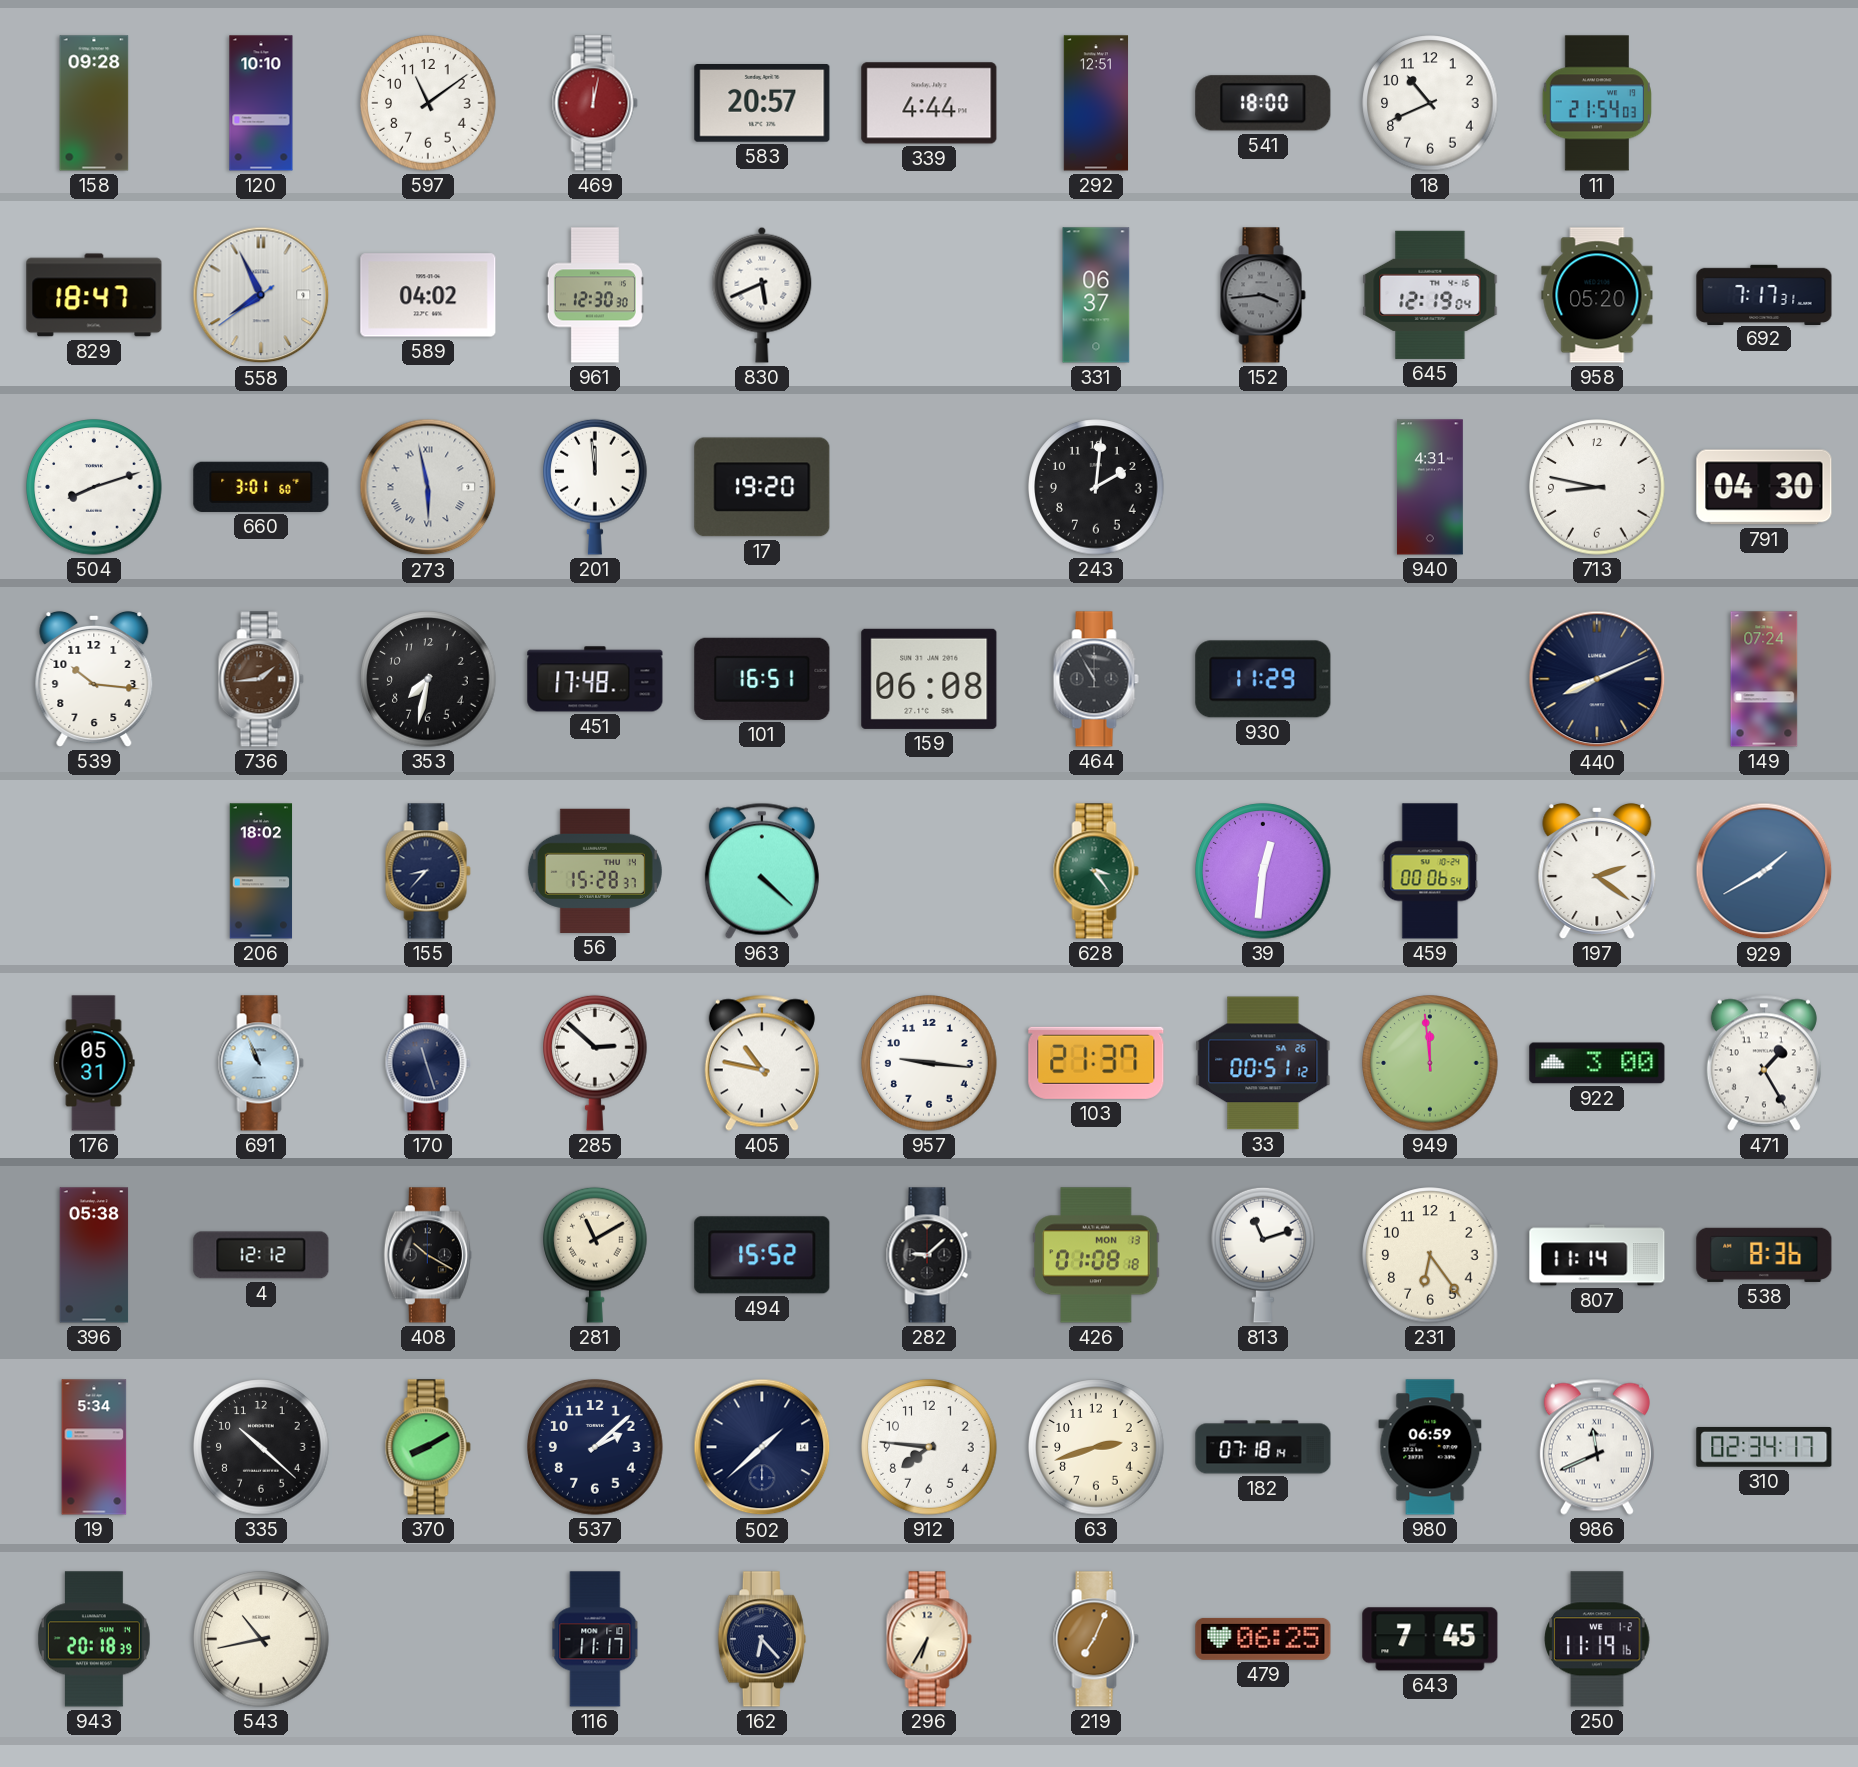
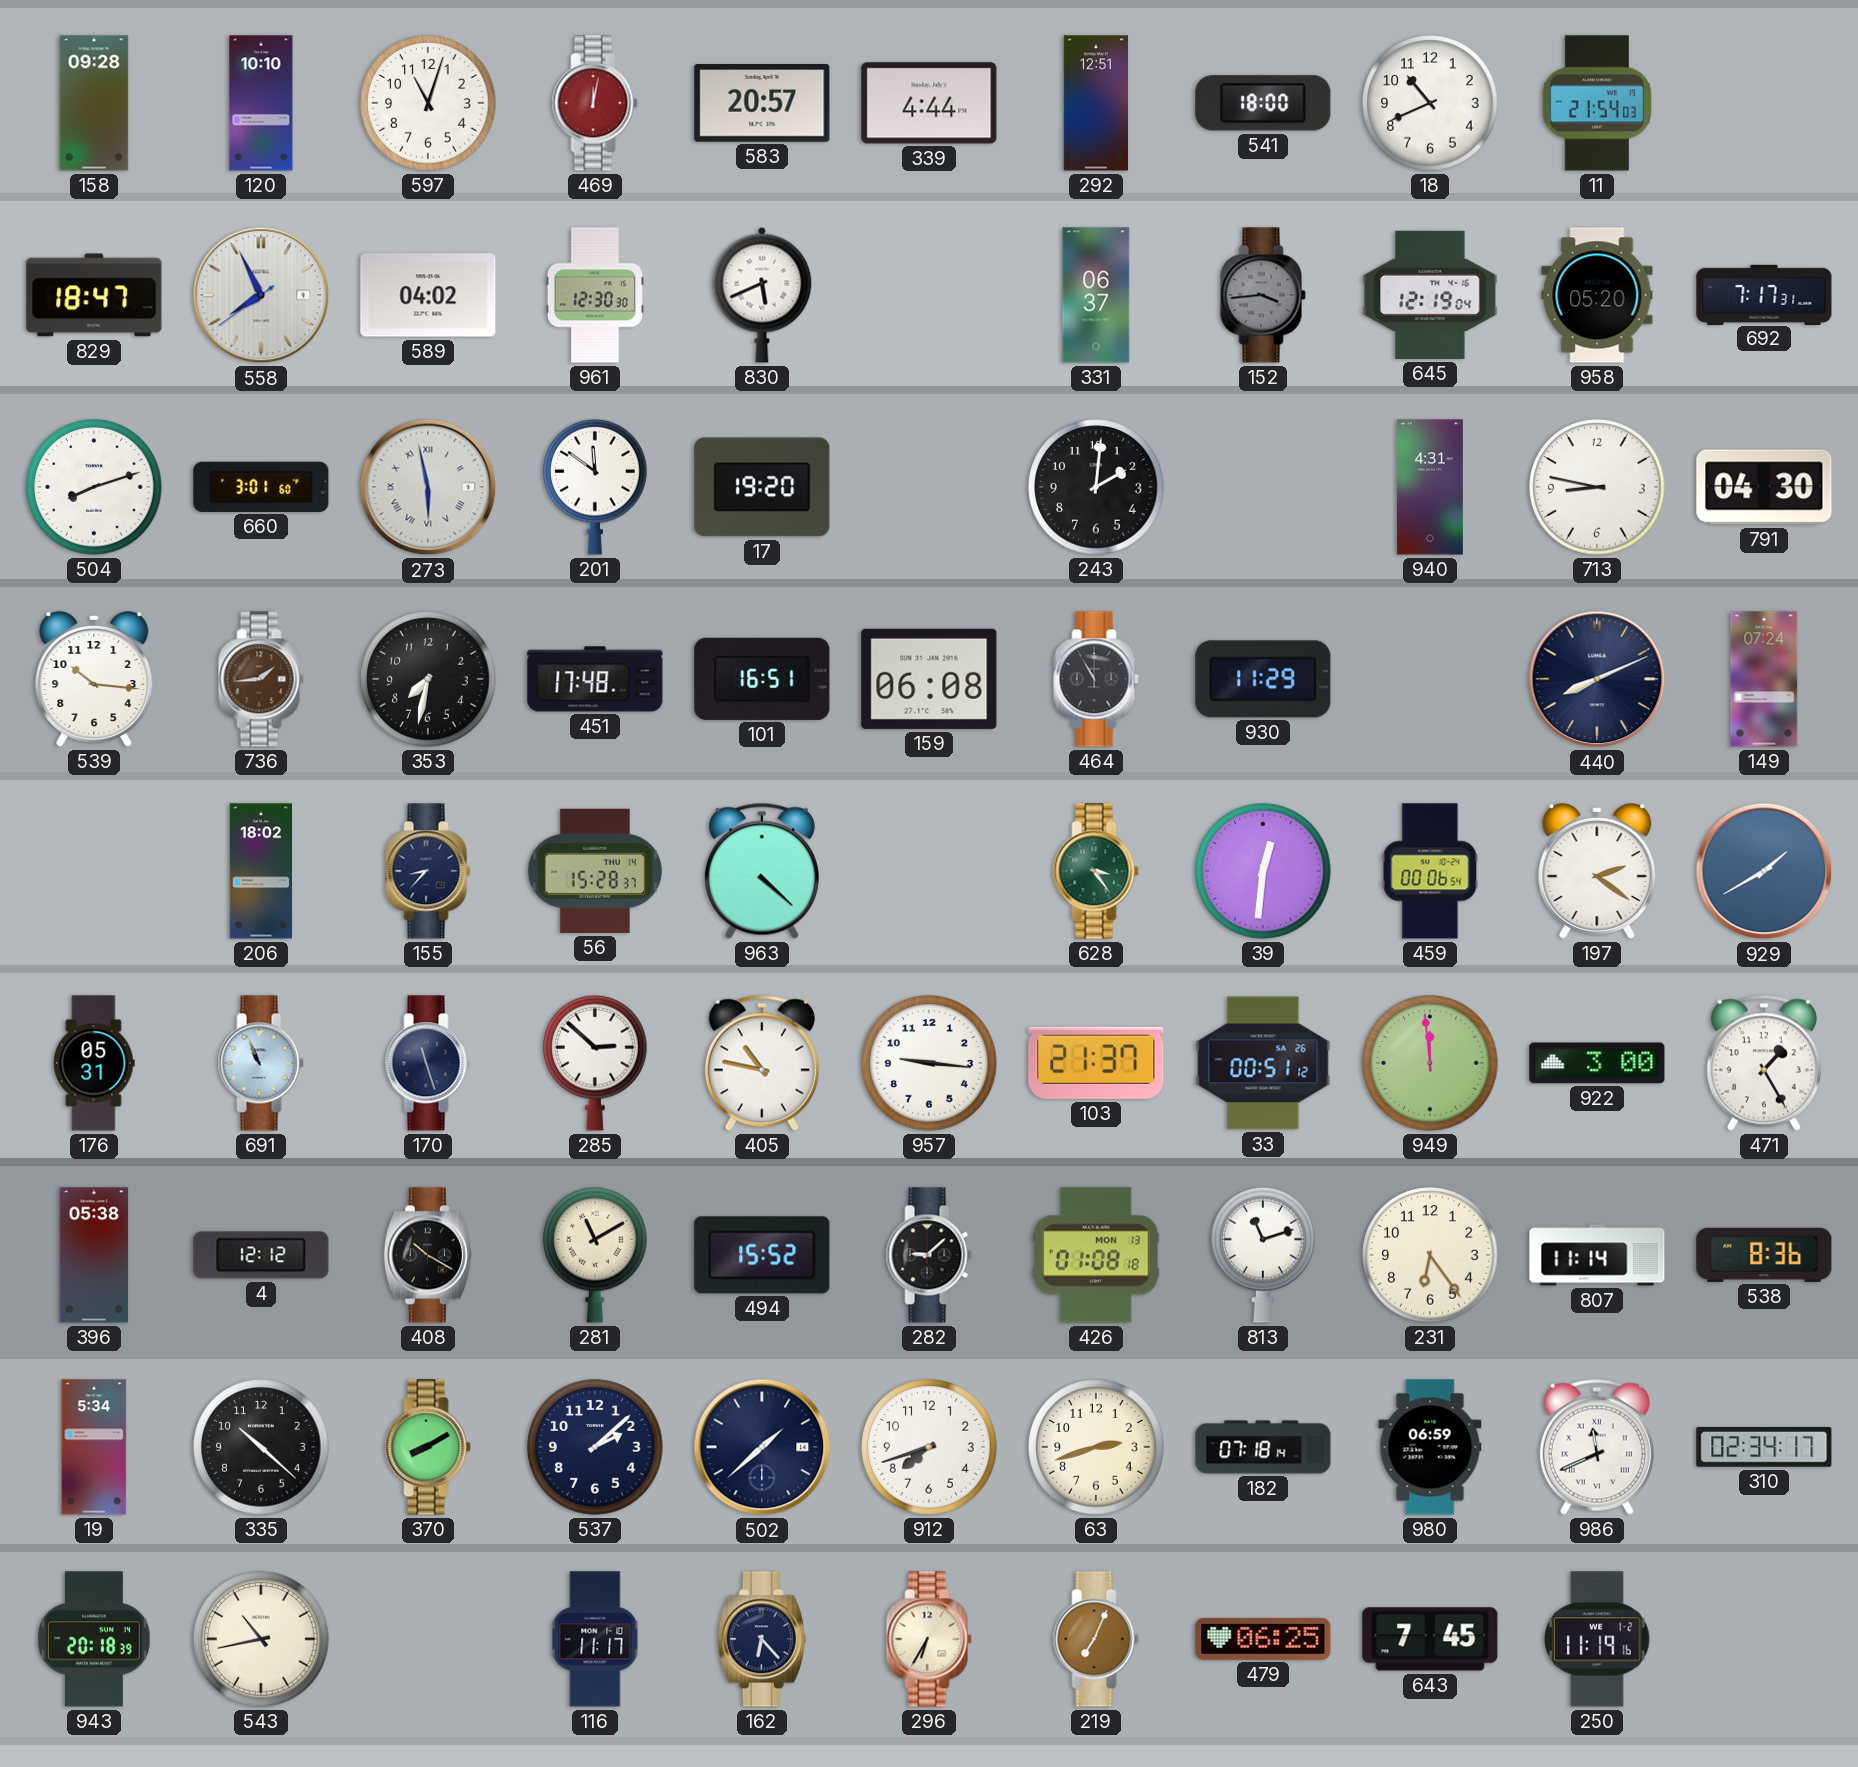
597: 11:09 -> 11:03 (428, 103)
201: 11:59 -> 11:51 (595, 487)
912: 7:46 -> 7:42 (929, 1447)
